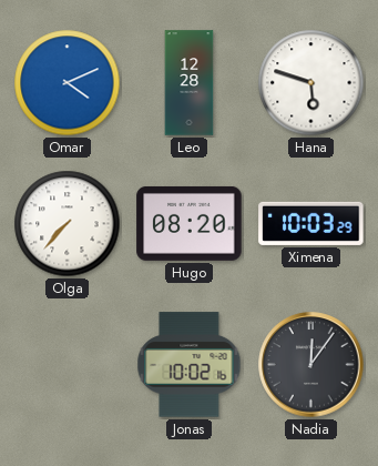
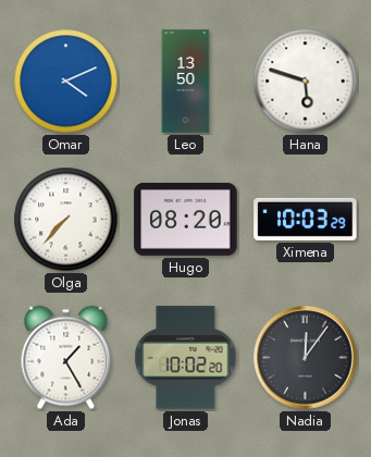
Leo: 12:28 -> 13:50 (186, 82)
Ada: none -> 1:25 (66, 358)
Jonas: 10:02:16 -> 10:02:20 (186, 358)
